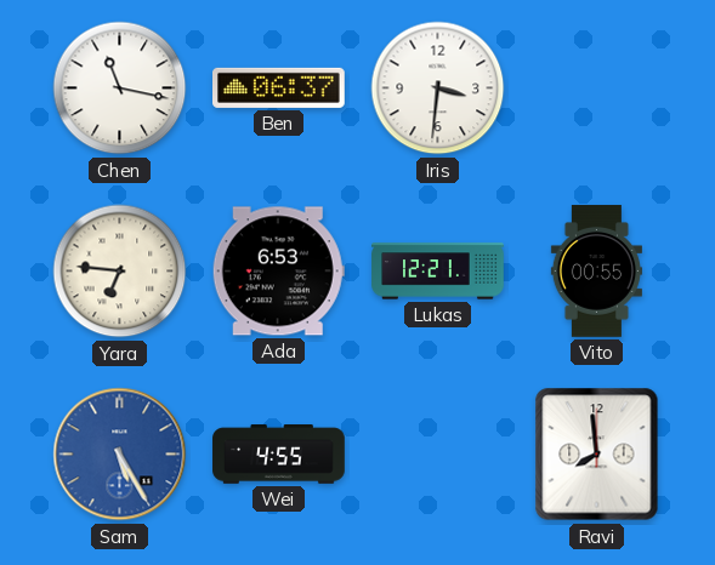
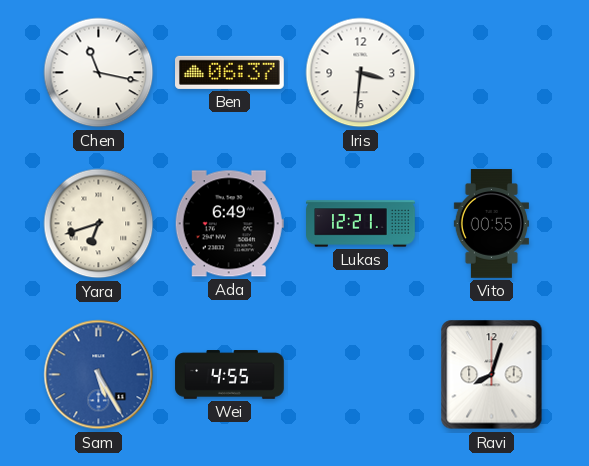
Yara: 6:46 -> 6:42 (99, 224)
Ada: 6:53 -> 6:49 (229, 224)
Ravi: 7:59 -> 8:03 (492, 375)
